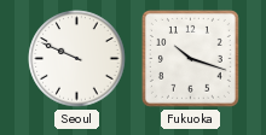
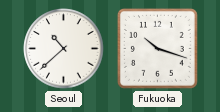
Seoul: 9:49 -> 10:38 (64, 49)
